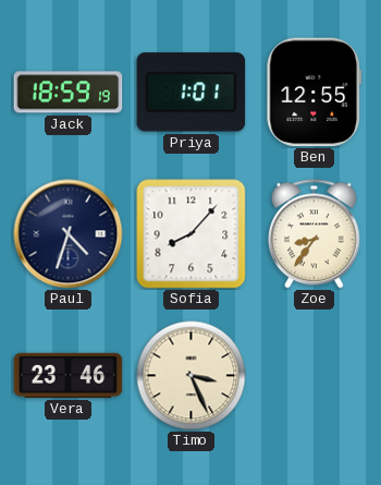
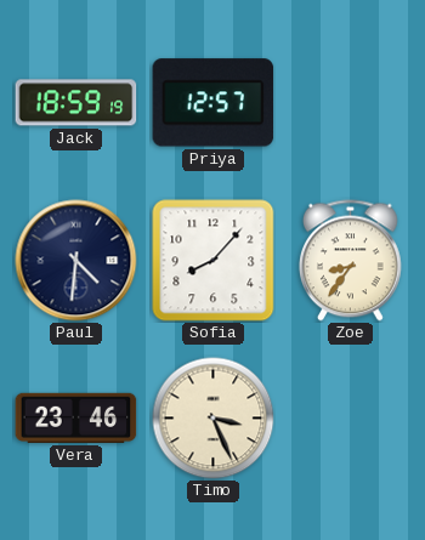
Priya: 1:01 -> 12:57 (214, 103)
Ben: 12:55 -> none (315, 93)
Paul: 4:33 -> 4:31 (76, 261)
